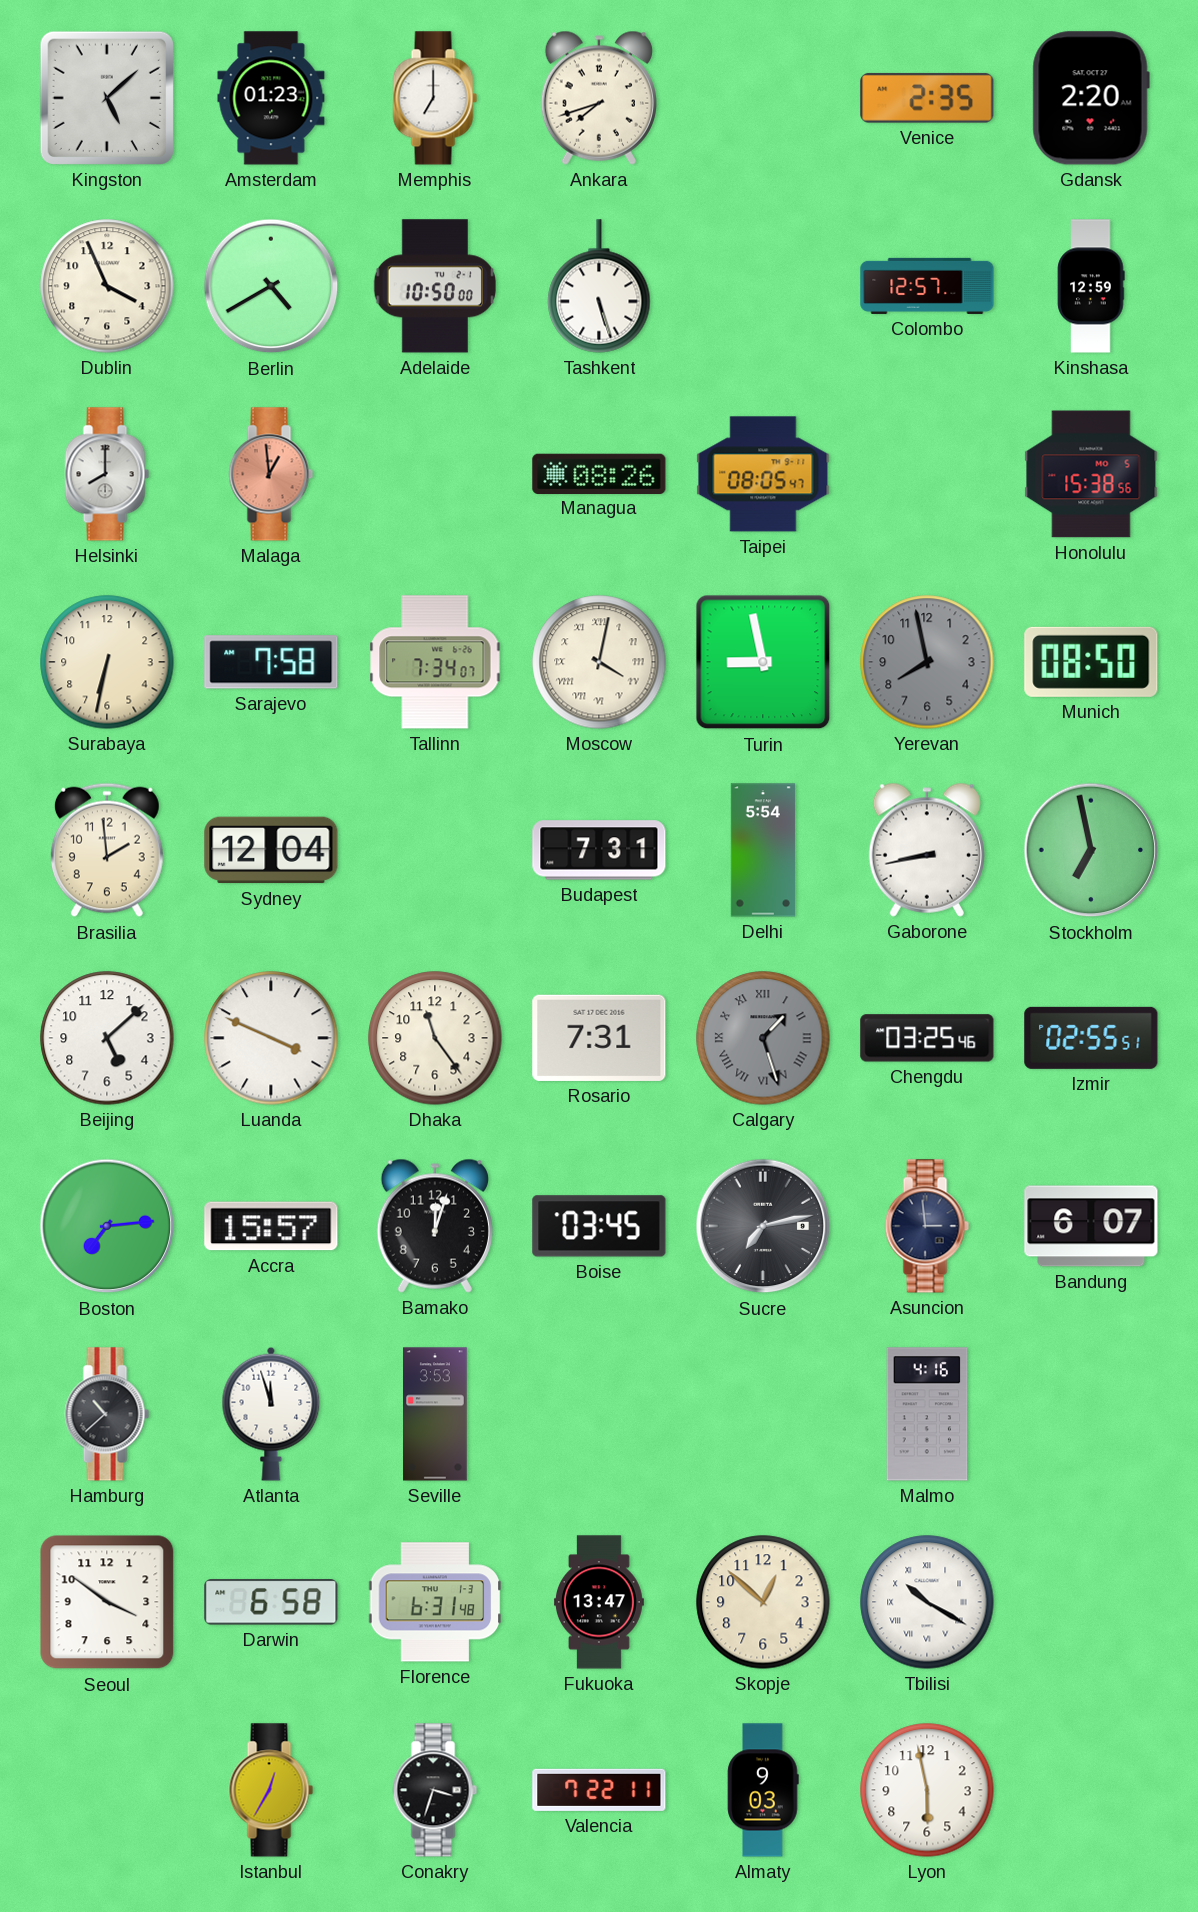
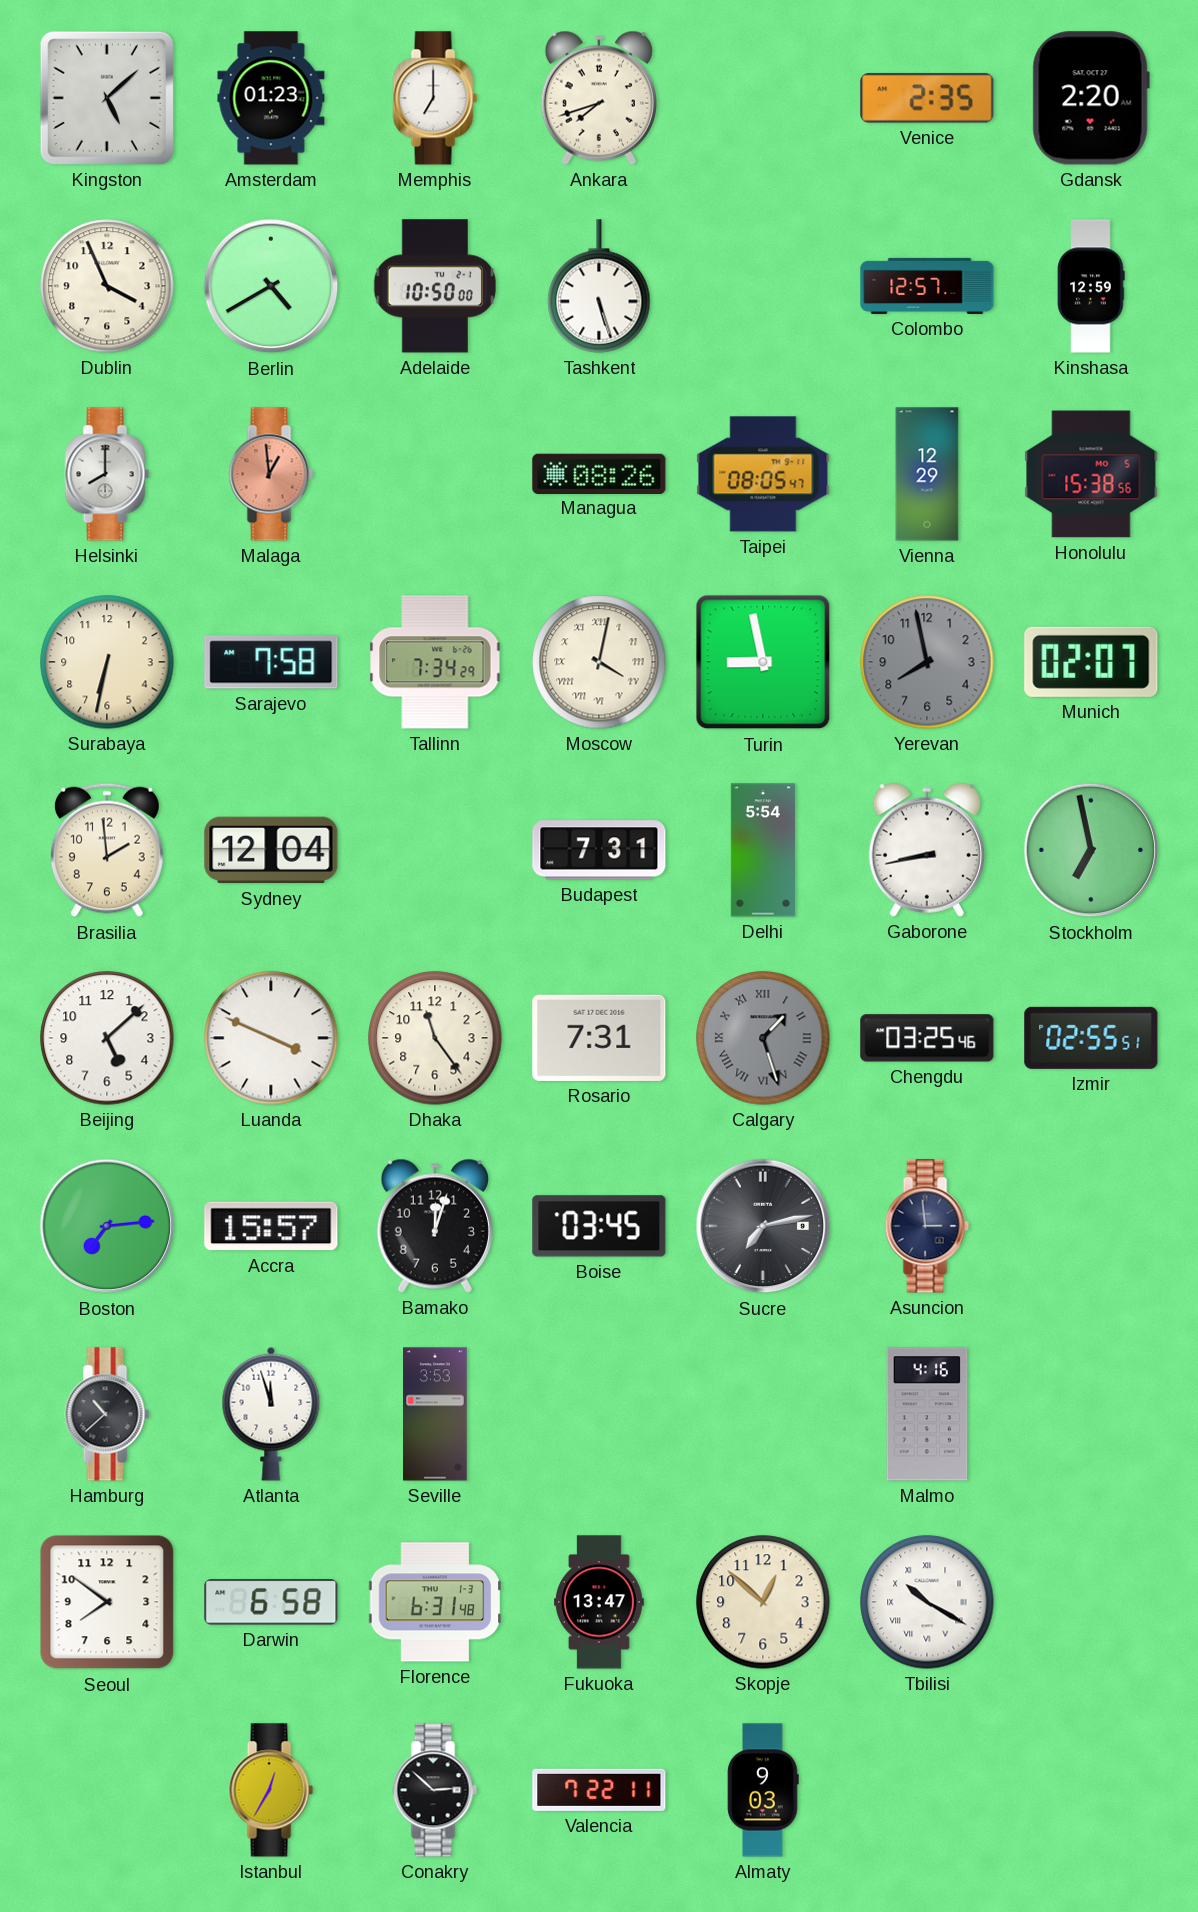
Vienna: none -> 12:29 (927, 474)
Tallinn: 7:34:07 -> 7:34:29 (435, 662)
Munich: 08:50 -> 02:07 (1091, 662)
Bandung: 6:07 -> none (1091, 1226)
Seoul: 3:51 -> 7:51 (107, 1602)
Conakry: 3:33 -> 2:52 (435, 1790)
Lyon: 5:58 -> none (927, 1790)
